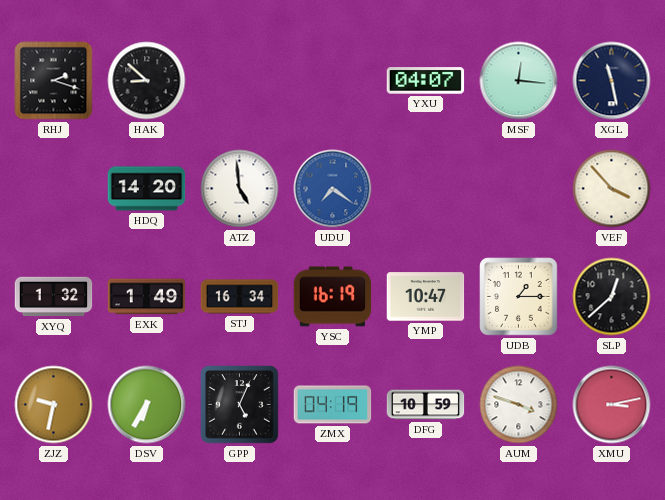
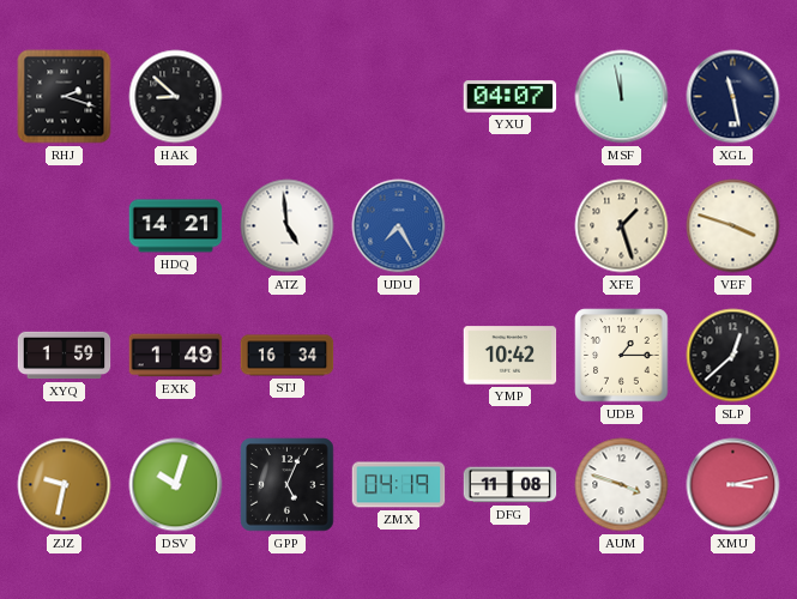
MSF: 12:16 -> 11:58 (622, 97)
HDQ: 14:20 -> 14:21 (176, 226)
UDU: 7:21 -> 7:25 (399, 226)
XFE: none -> 1:27 (622, 226)
VEF: 3:53 -> 3:48 (733, 226)
XYQ: 1:32 -> 1:59 (65, 356)
YSC: 16:19 -> none (333, 297)
YMP: 10:47 -> 10:42 (511, 356)
DSV: 6:35 -> 10:03 (176, 485)
DFG: 10:59 -> 11:08 (511, 485)
